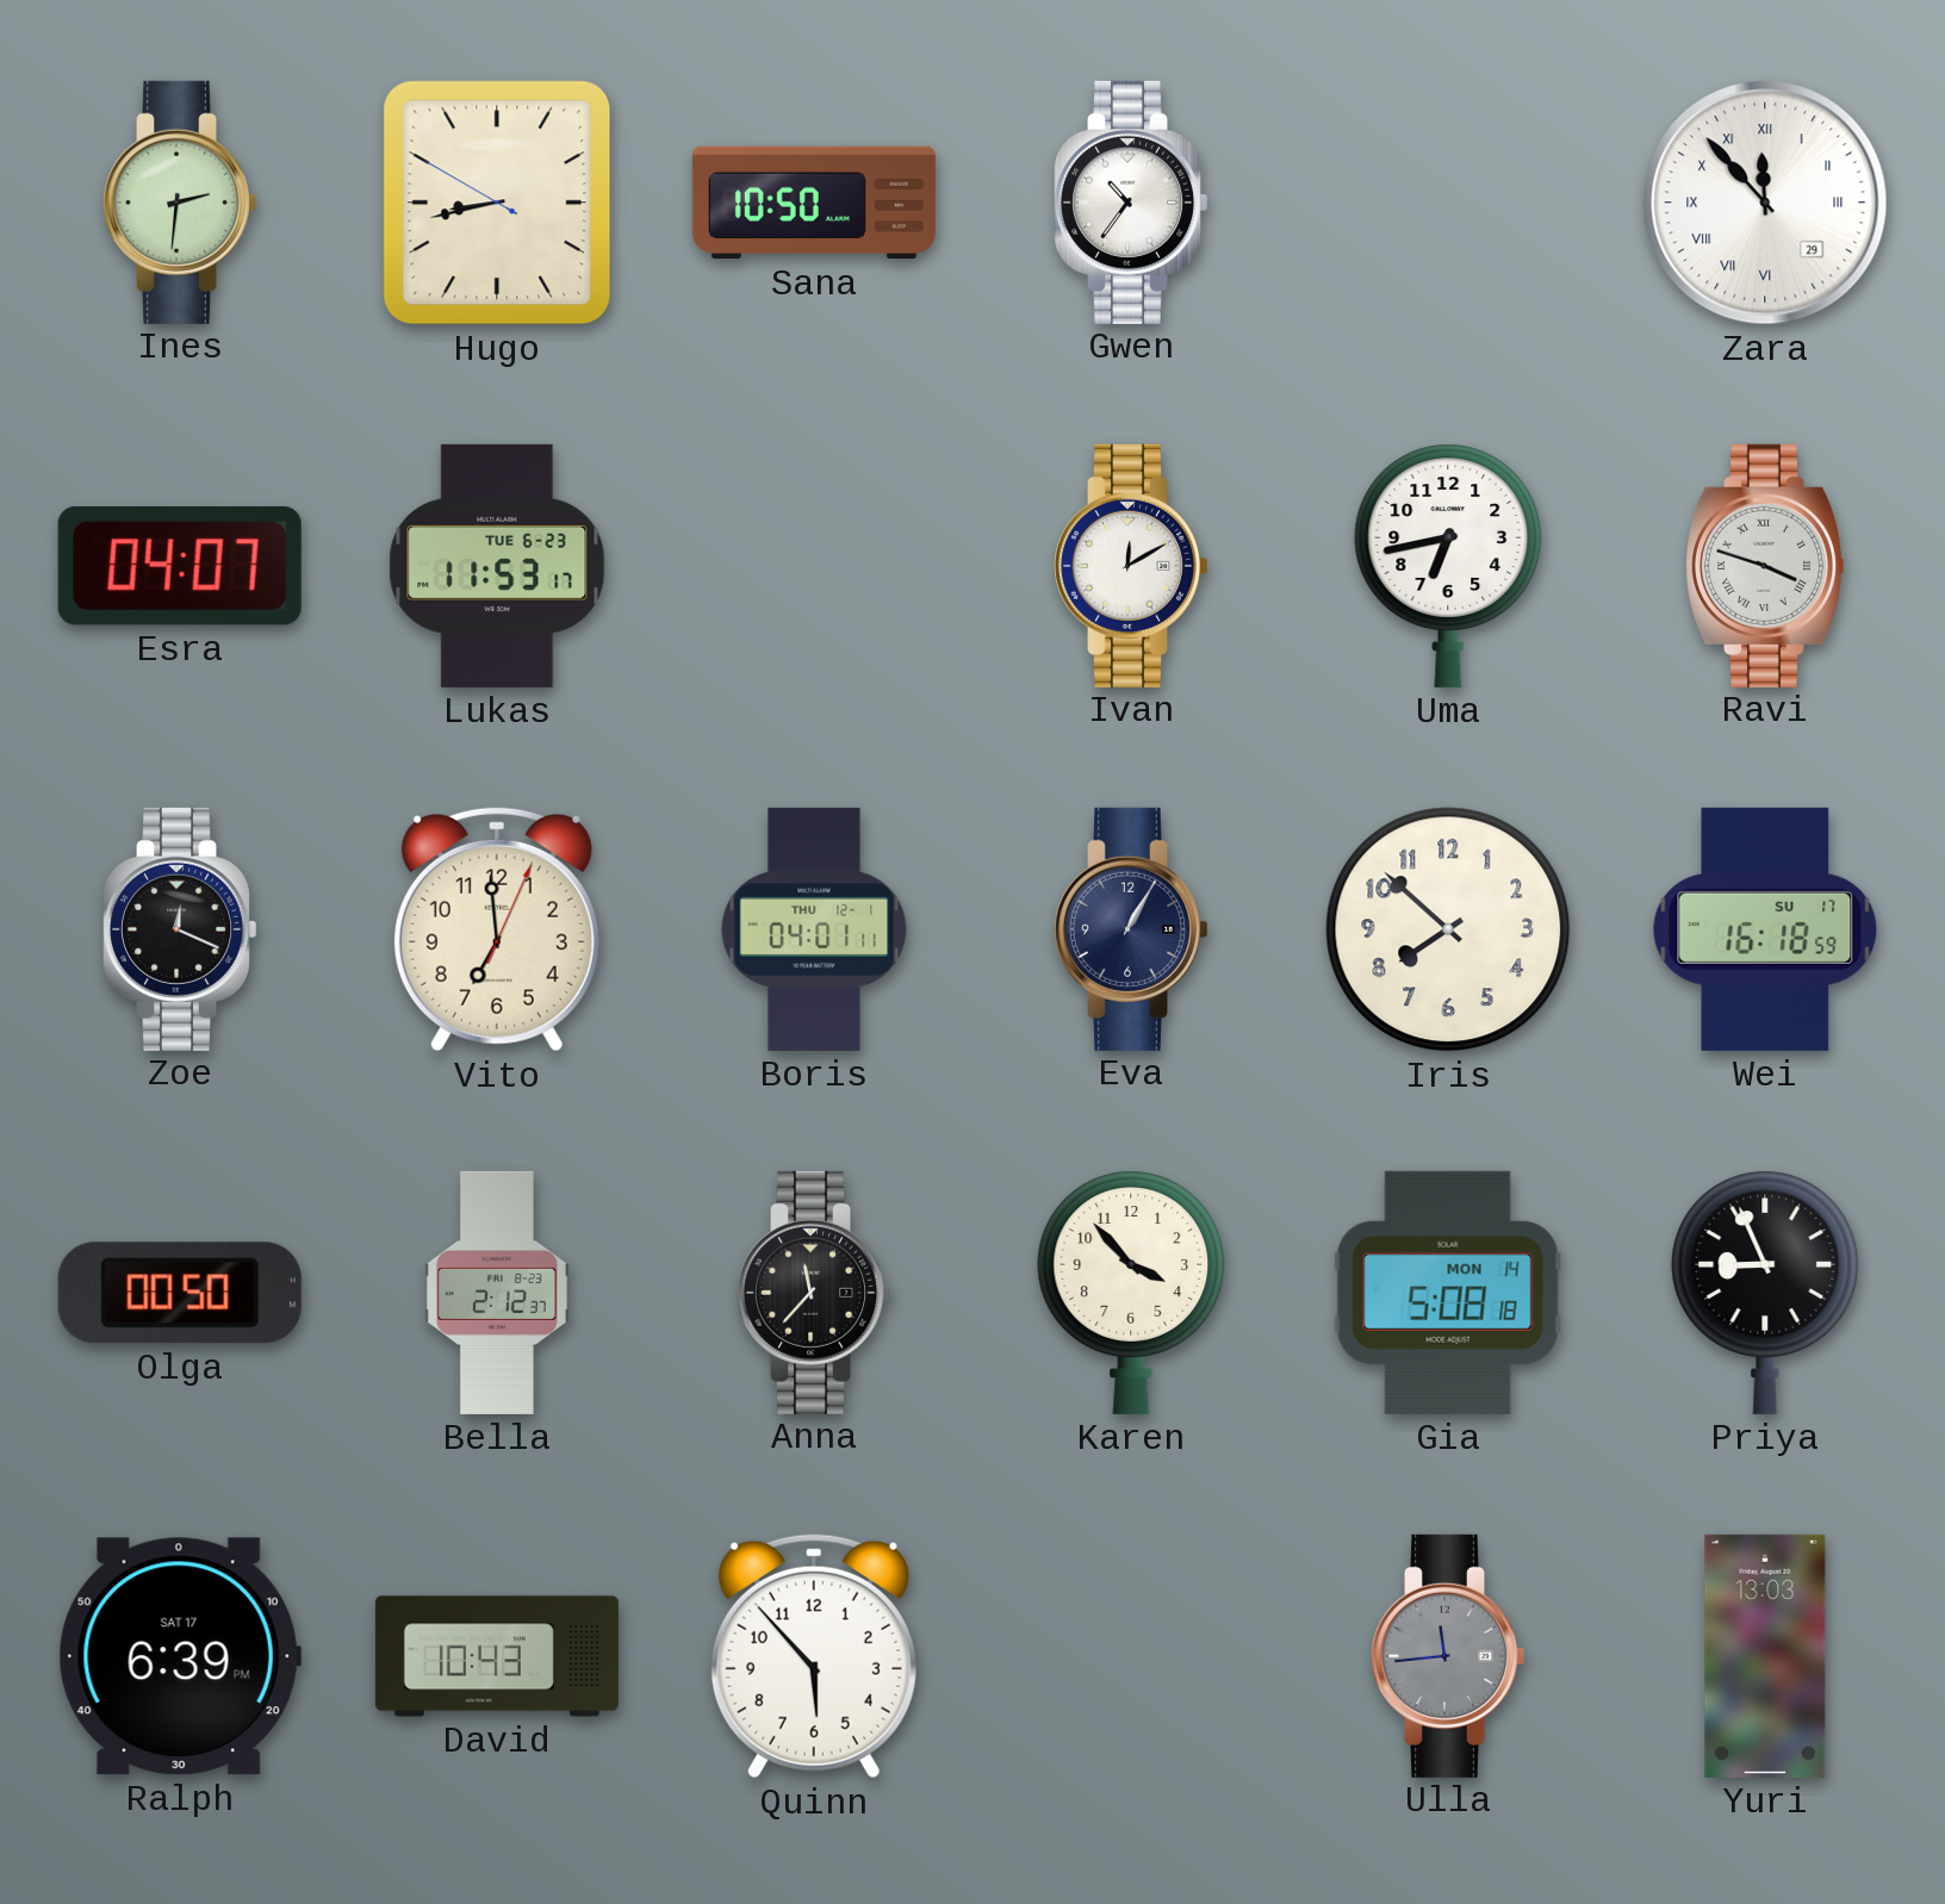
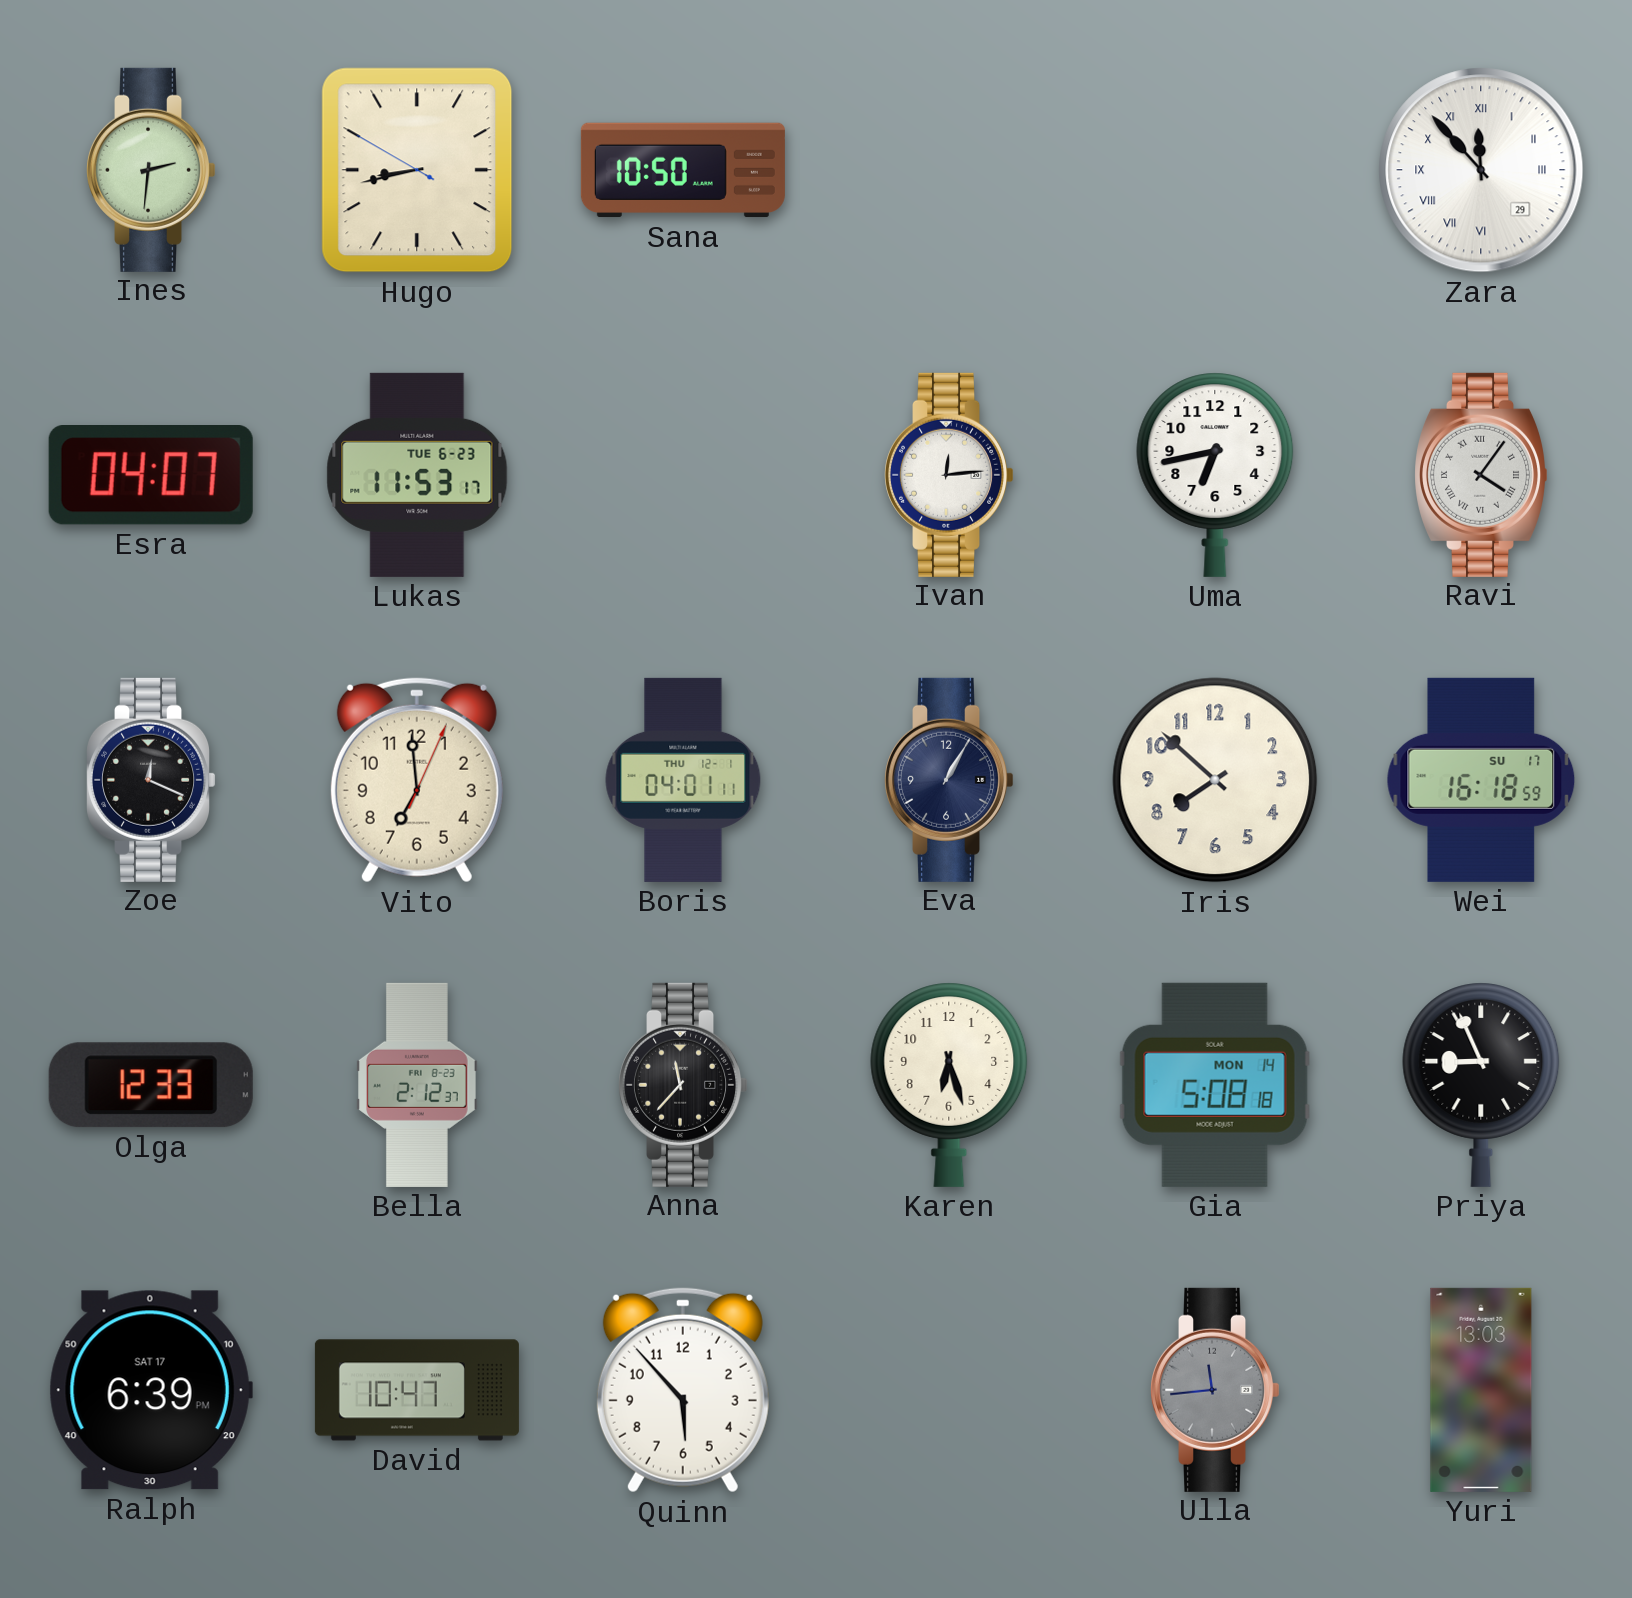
Gwen: 10:36 -> none (1132, 203)
Ivan: 12:10 -> 12:14 (950, 475)
Ravi: 3:48 -> 4:06 (1481, 475)
Olga: 00:50 -> 12:33 (151, 1085)
Karen: 3:53 -> 6:27 (949, 1085)
David: 10:43 -> 10:47 (417, 1390)
